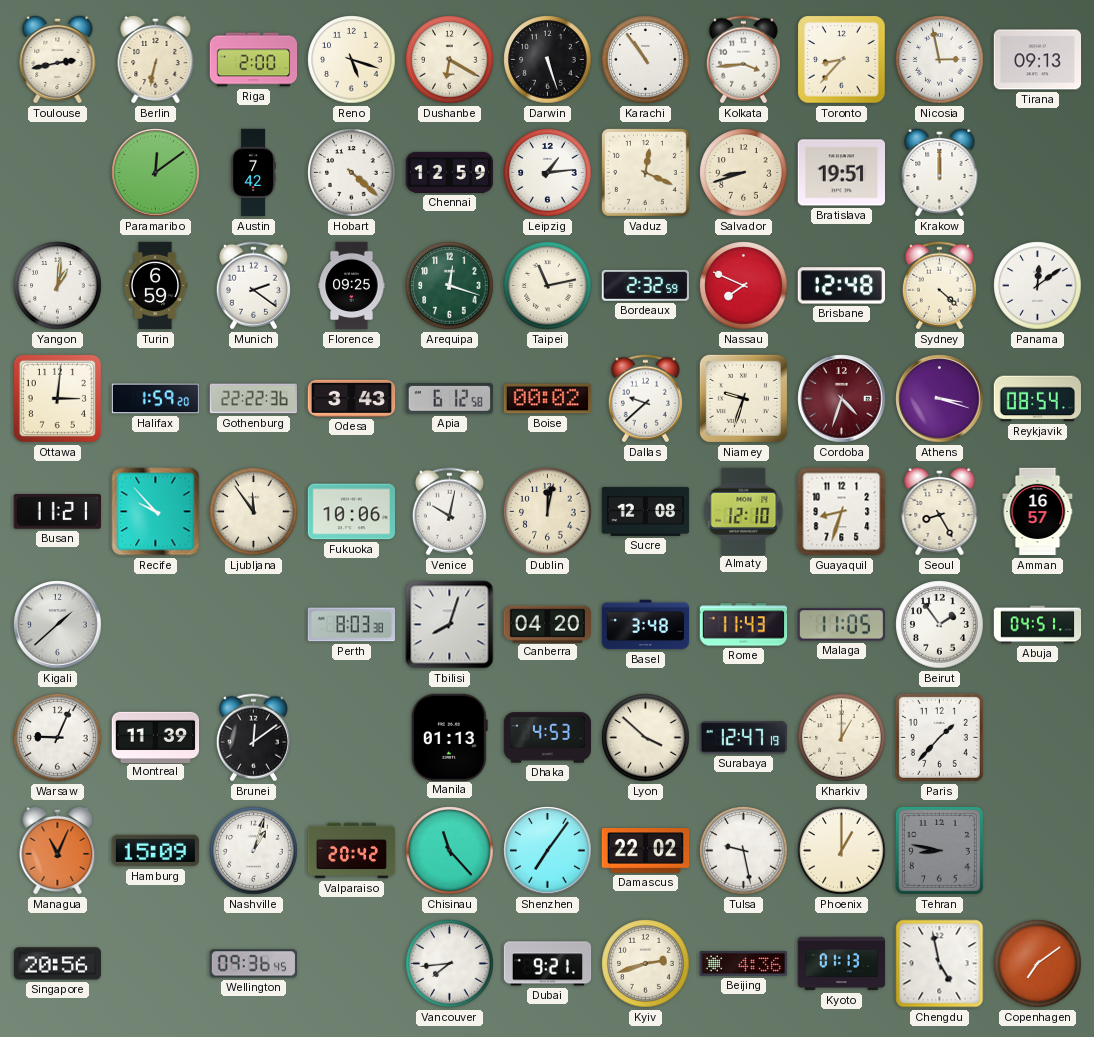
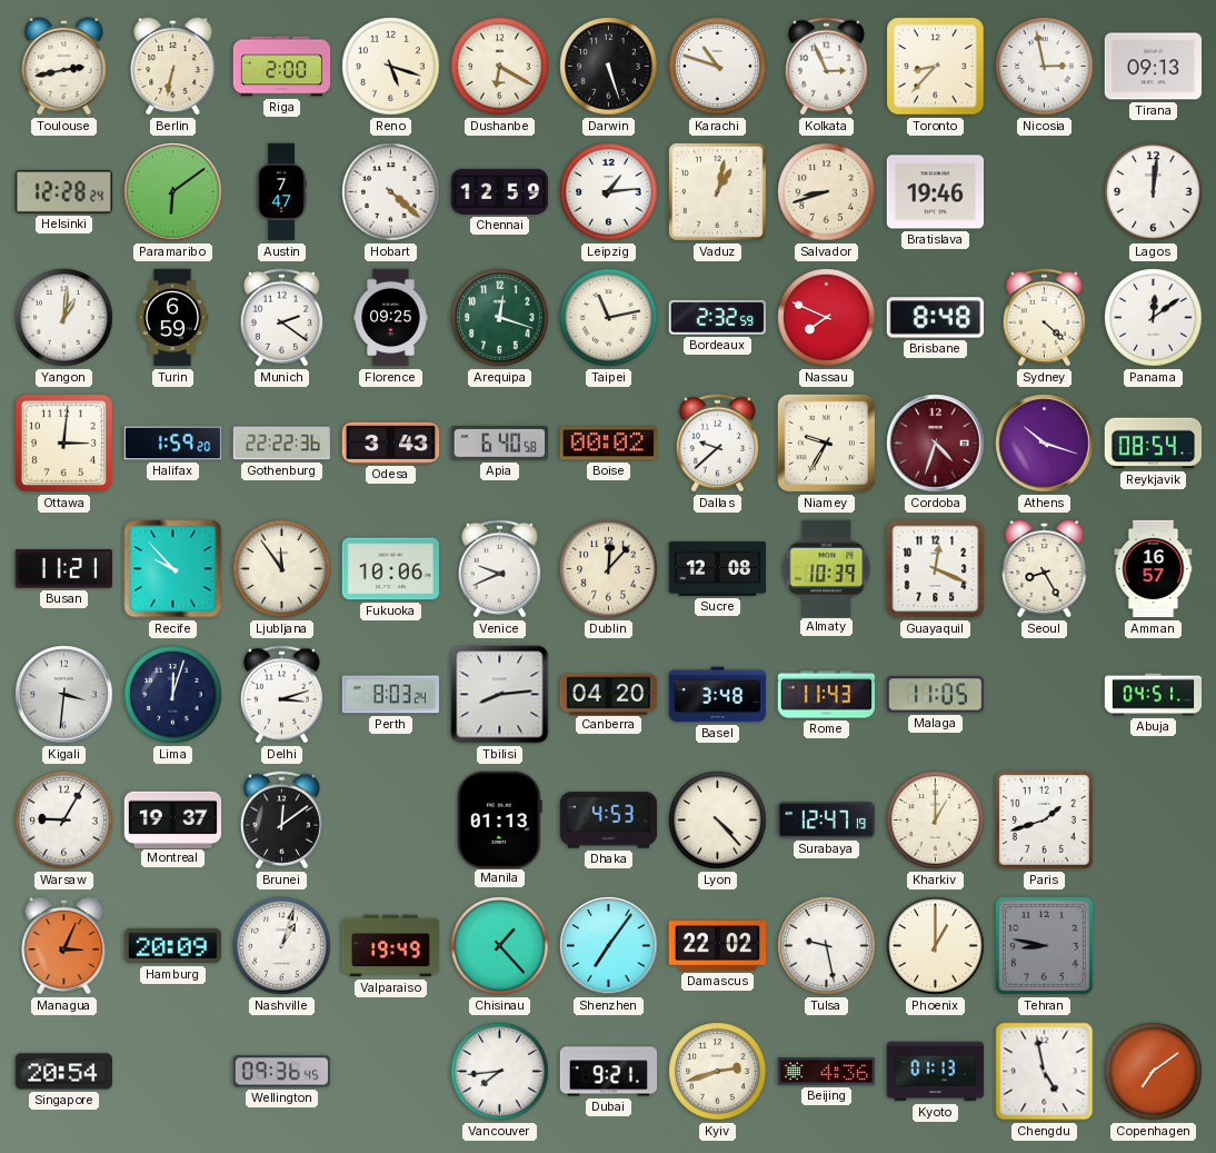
Karachi: 10:54 -> 10:48 (718, 67)
Kolkata: 3:44 -> 2:56 (826, 67)
Helsinki: none -> 12:28 (63, 192)
Paramaribo: 12:09 -> 6:09 (173, 192)
Austin: 7:42 -> 7:47 (281, 192)
Vaduz: 12:19 -> 1:02 (717, 191)
Bratislava: 19:51 -> 19:46 (935, 192)
Krakow: 12:00 -> none (940, 172)
Lagos: none -> 12:01 (1154, 192)
Brisbane: 12:48 -> 8:48 (936, 318)
Apia: 6:12 -> 6:40 (499, 444)
Niamey: 9:33 -> 9:35 (826, 443)
Athens: 3:18 -> 10:18 (1045, 444)
Venice: 10:02 -> 9:41 (499, 569)
Dublin: 12:02 -> 12:07 (609, 569)
Almaty: 12:10 -> 10:39 (827, 568)
Guayaquil: 8:33 -> 12:19 (936, 569)
Kigali: 1:38 -> 3:31 (64, 695)
Lima: none -> 12:03 (173, 695)
Delhi: none -> 3:12 (281, 695)
Perth: 8:03:38 -> 8:03:24 (390, 695)
Tbilisi: 8:03 -> 8:14 (500, 695)
Beirut: 1:54 -> none (940, 625)
Warsaw: 9:04 -> 9:05 (64, 821)
Montreal: 11:39 -> 19:37 (173, 819)
Lyon: 3:52 -> 4:23 (718, 821)
Paris: 1:37 -> 1:42 (1044, 819)
Managua: 11:04 -> 3:04 (64, 945)
Hamburg: 15:09 -> 20:09 (172, 946)
Valparaiso: 20:42 -> 19:49 (391, 946)
Chisinau: 11:23 -> 1:23 (500, 946)
Singapore: 20:56 -> 20:54 (63, 1072)
